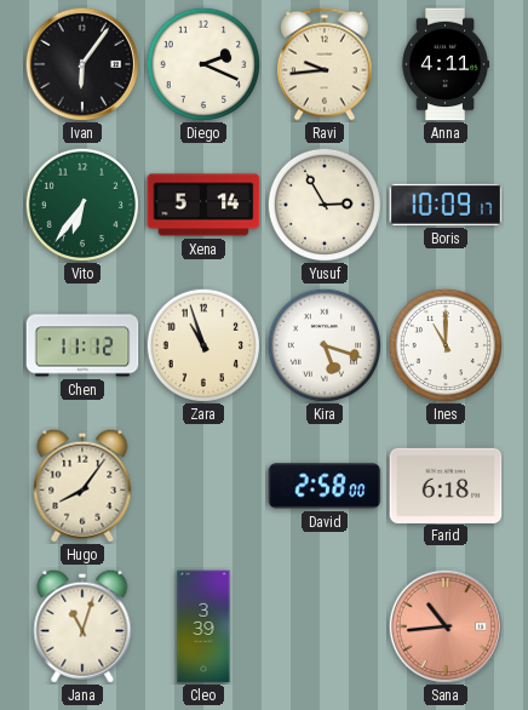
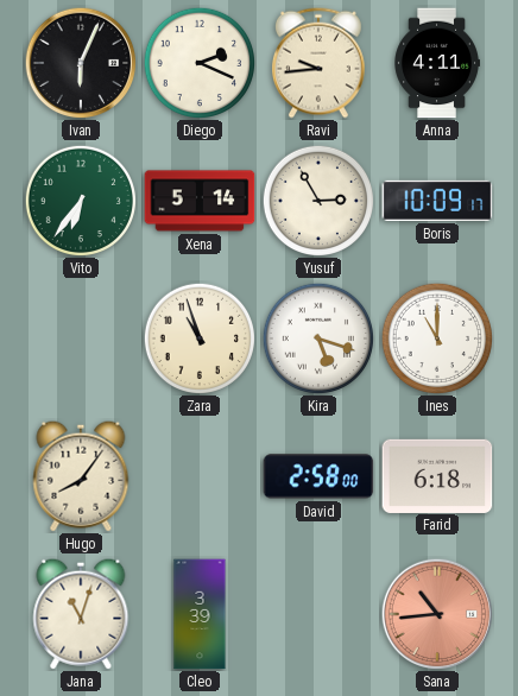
Ivan: 6:06 -> 6:04 (81, 63)
Chen: 11:12 -> none (82, 345)
